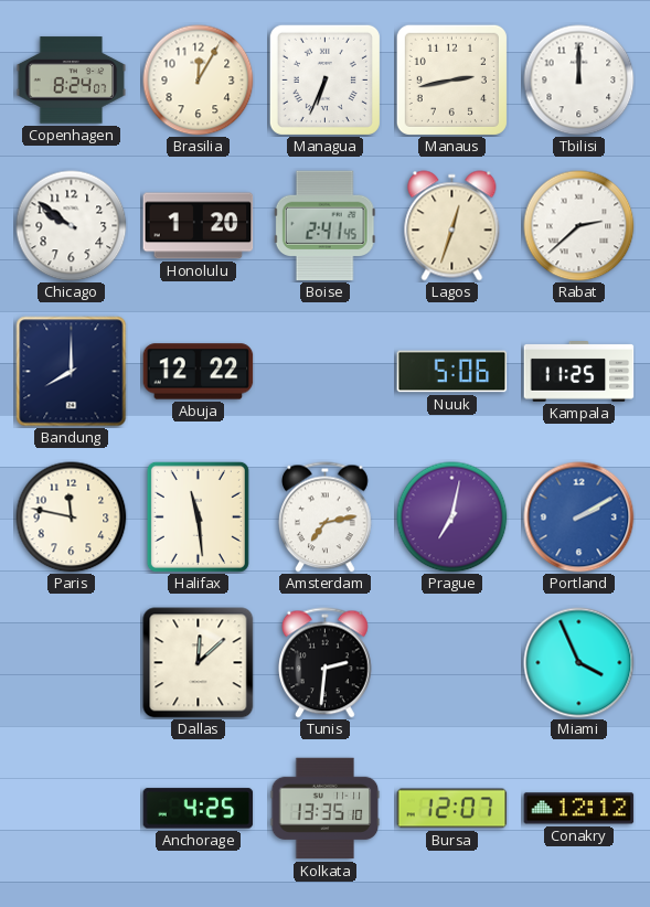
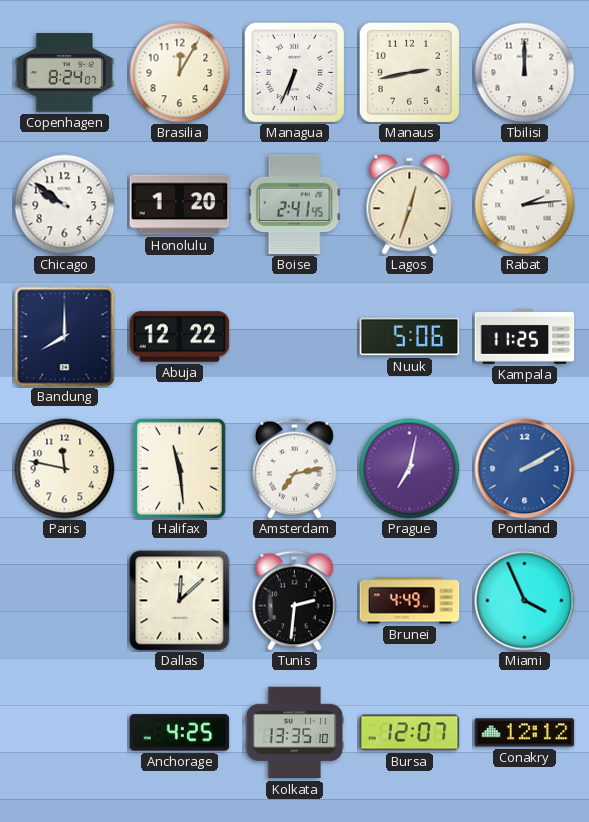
Rabat: 2:38 -> 2:14 (525, 205)
Brunei: none -> 4:49 (410, 601)
